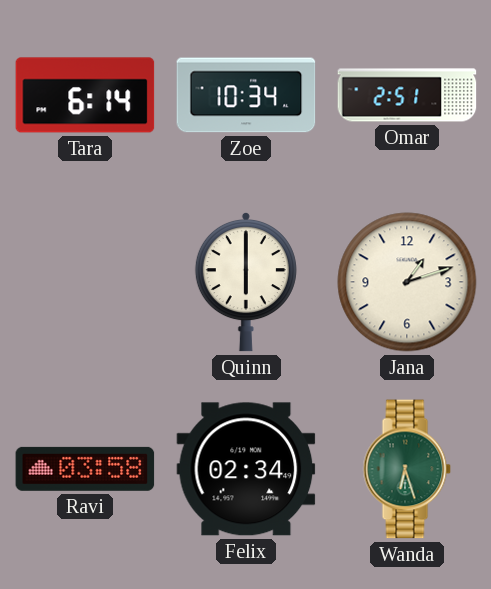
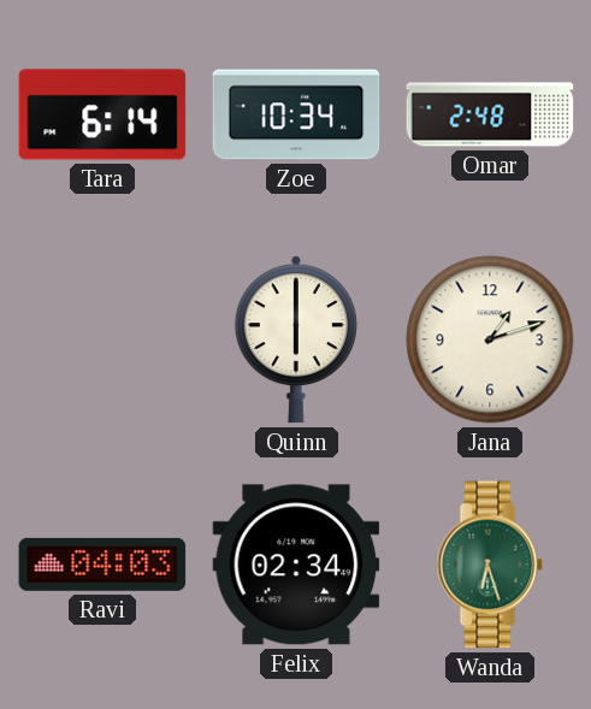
Omar: 2:51 -> 2:48 (490, 114)
Ravi: 03:58 -> 04:03 (102, 565)
